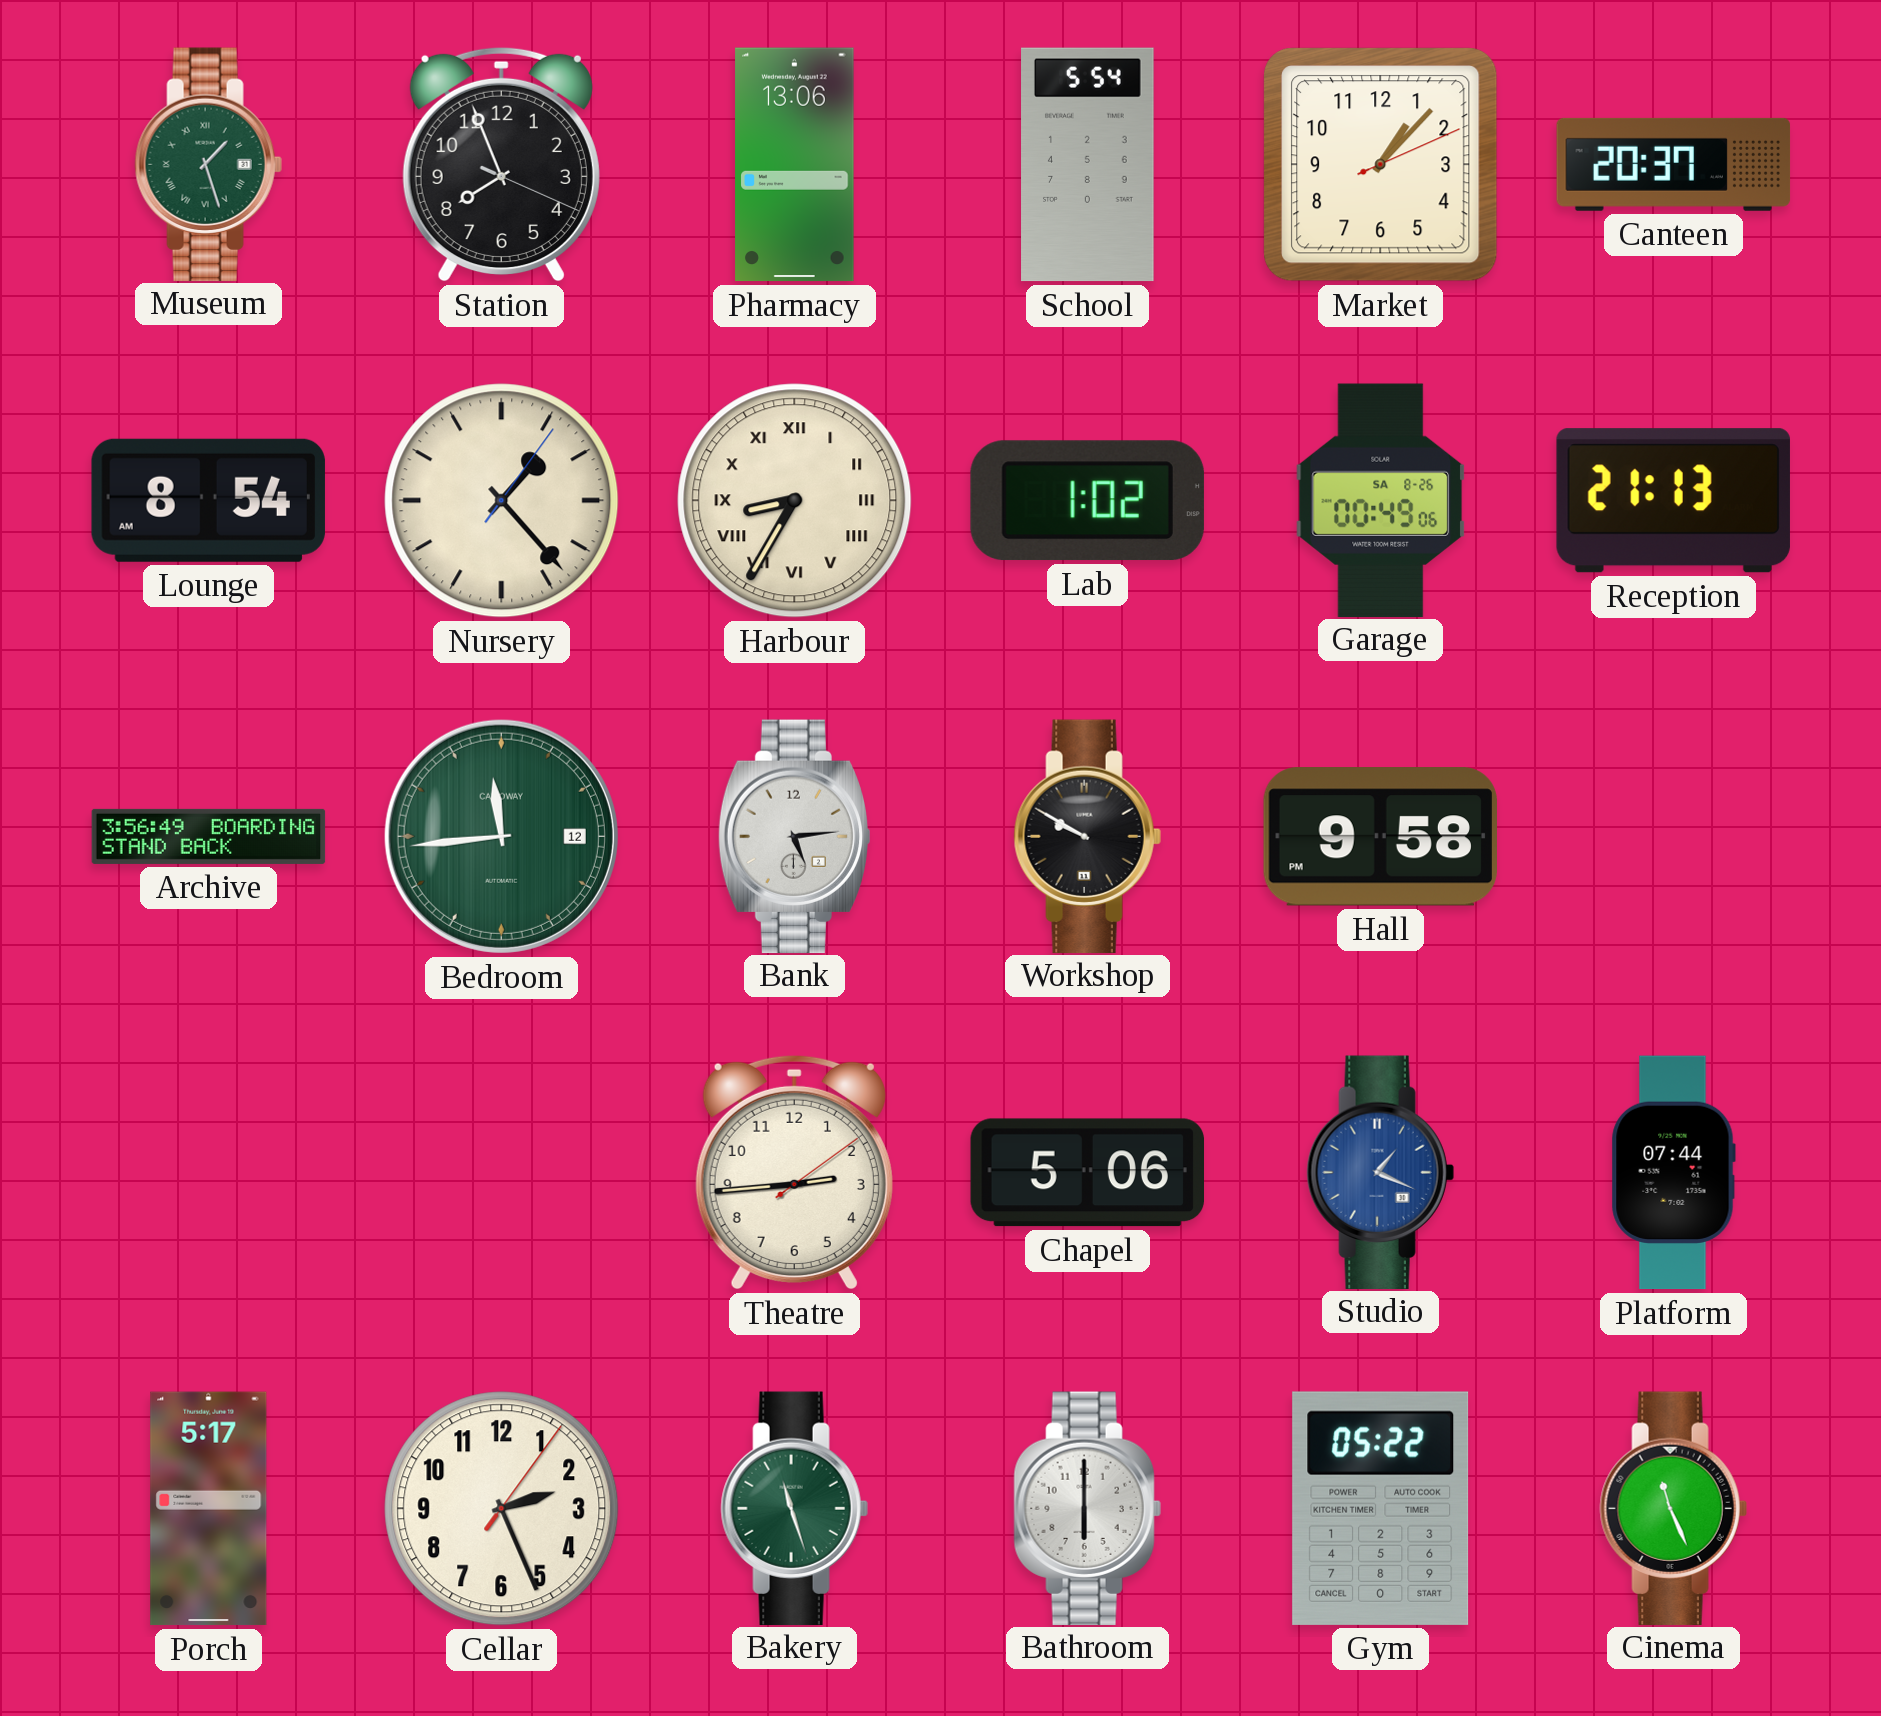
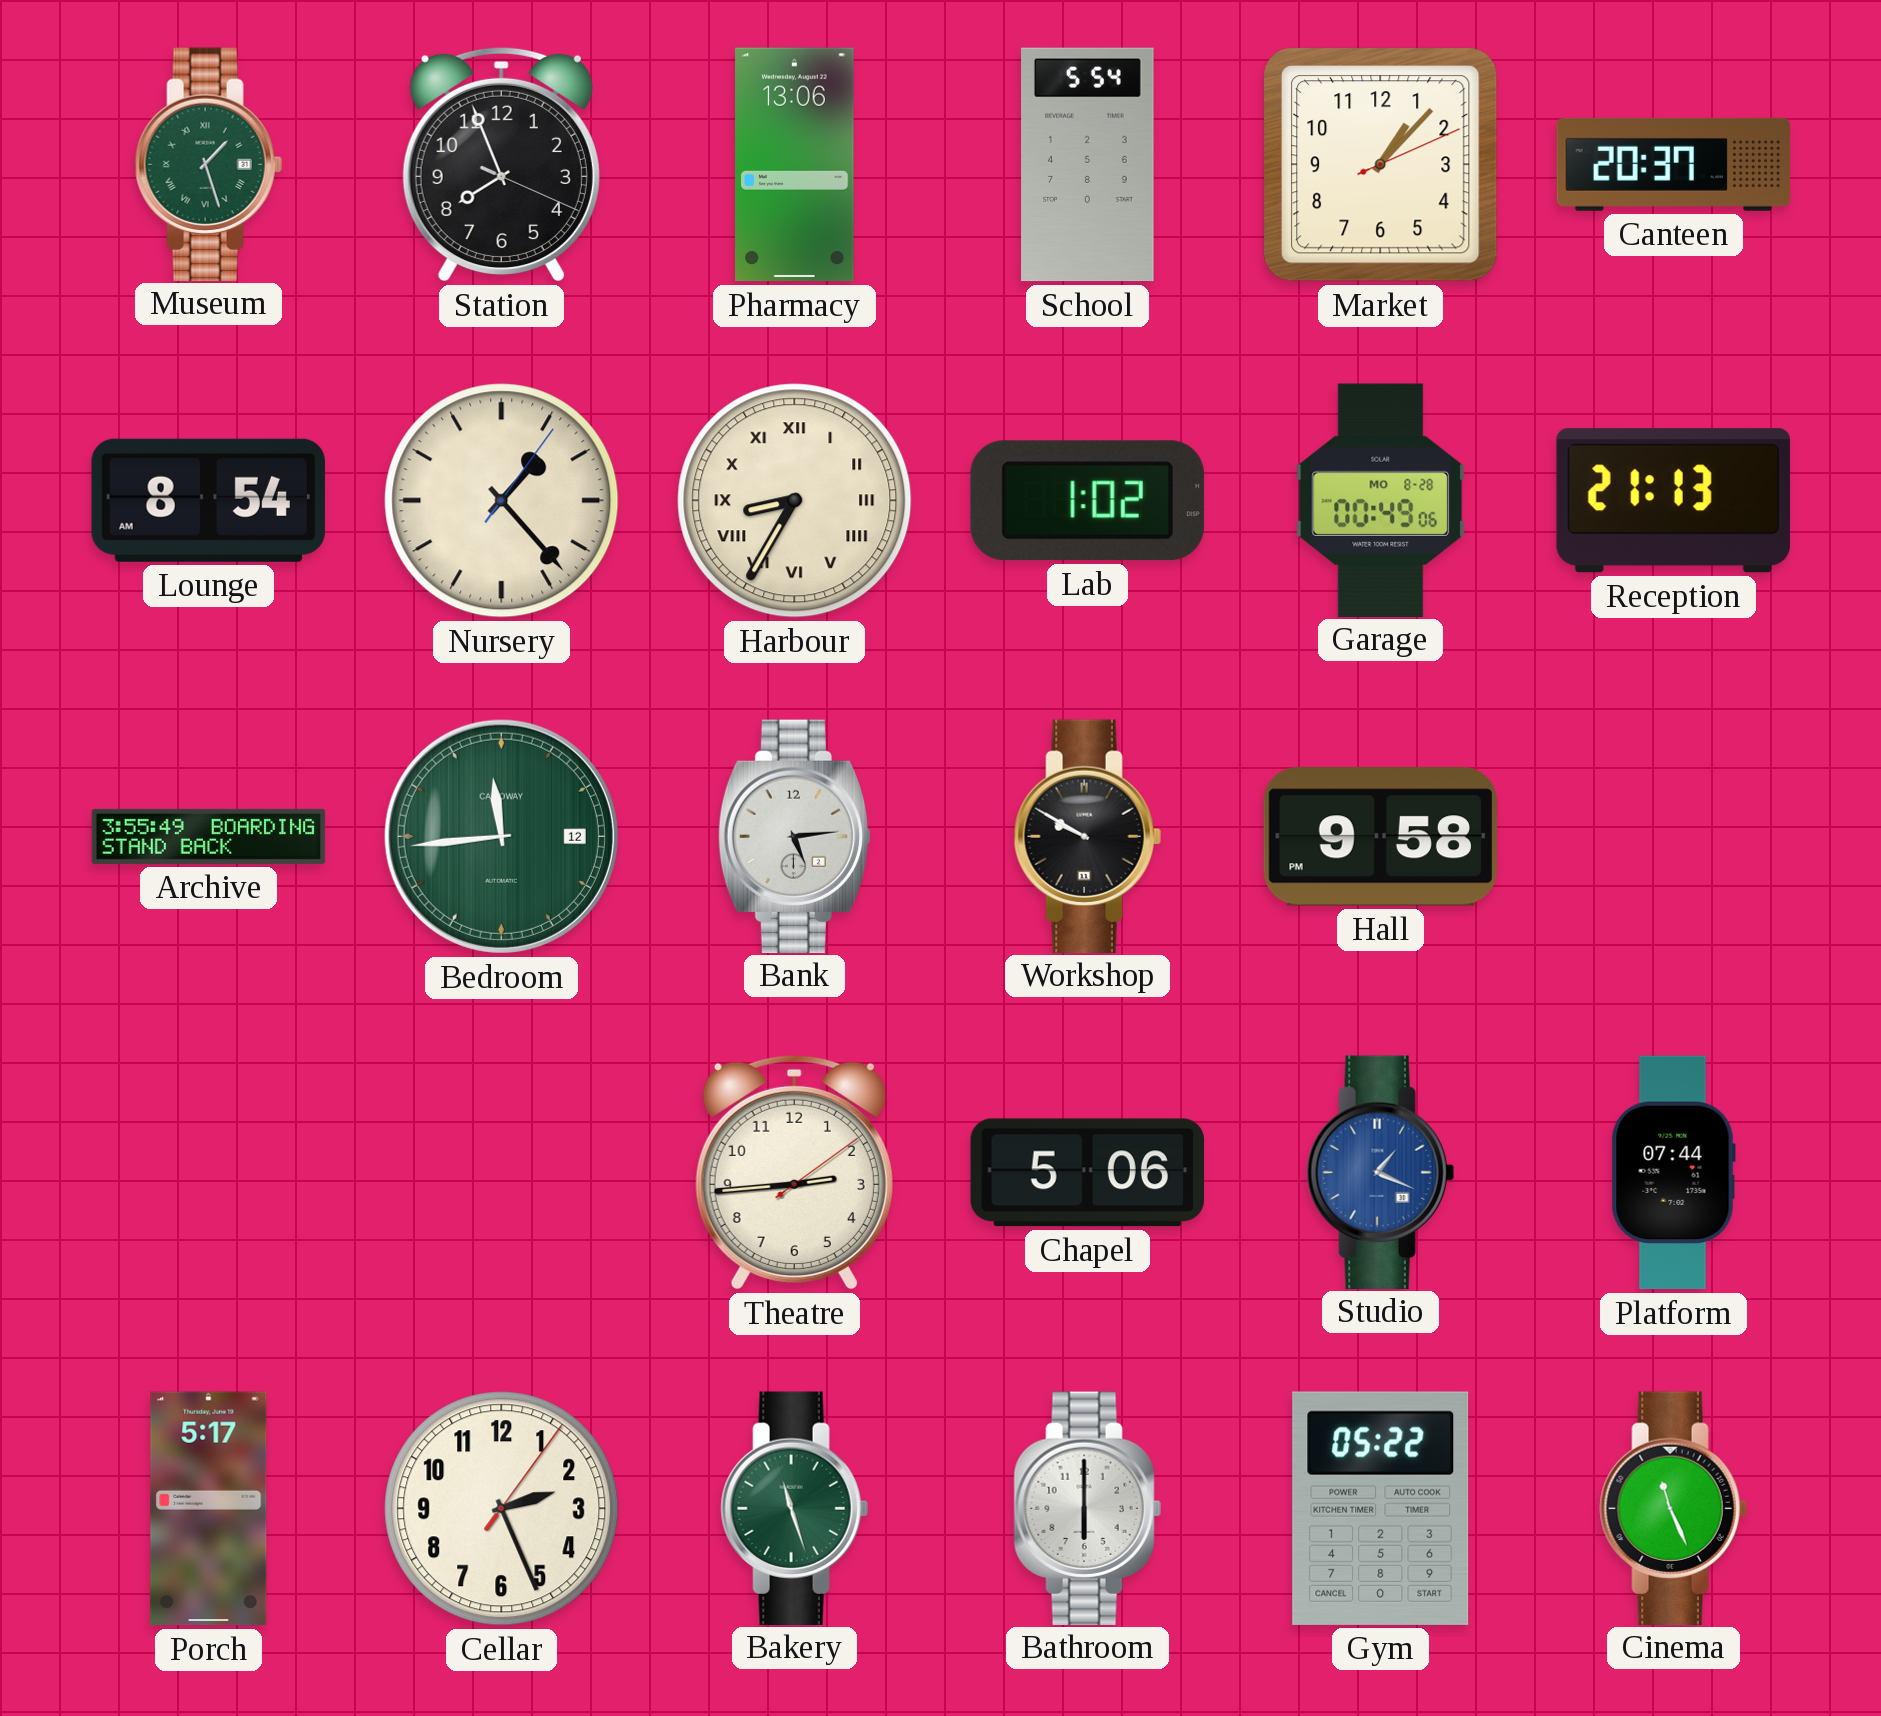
Garage date: SA 8-26 -> MO 8-28 (1381, 500)
Archive: 3:56 -> 3:55 (209, 836)
